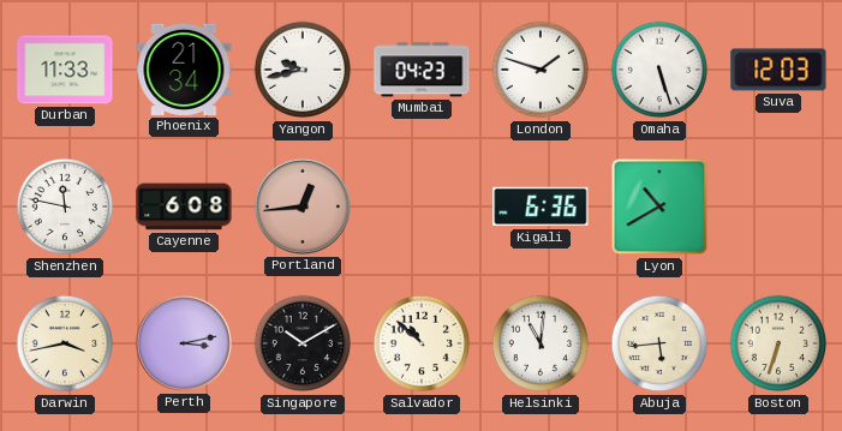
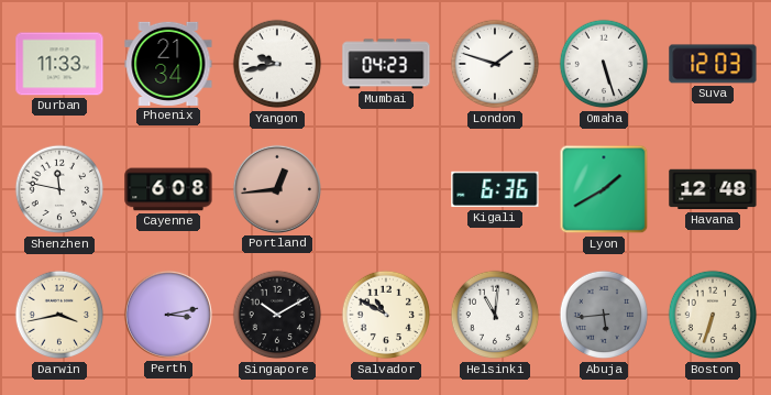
Lyon: 10:40 -> 1:40 (604, 189)
Havana: none -> 12:48 (713, 189)
Salvador: 10:52 -> 10:50 (386, 315)
Abuja dial: cream -> grey (604, 315)
